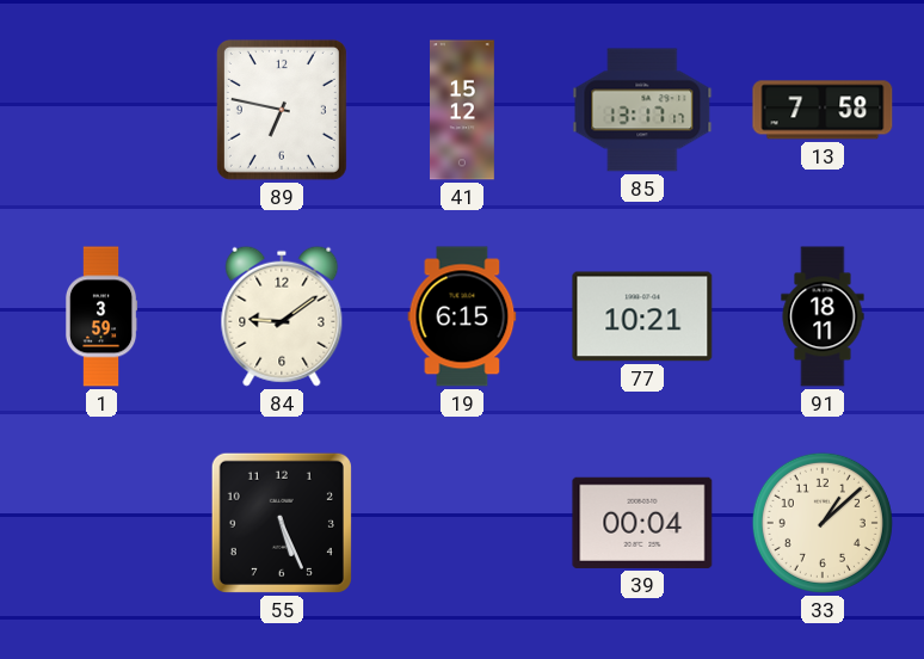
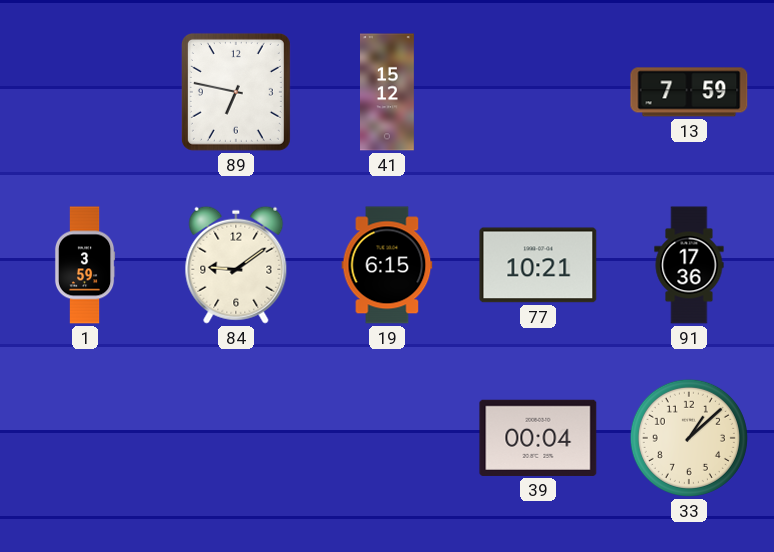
85: 13:17 -> none (642, 110)
13: 7:58 -> 7:59 (689, 92)
91: 18:11 -> 17:36 (689, 265)
55: 5:26 -> none (282, 523)
